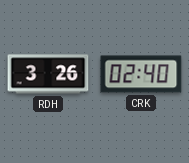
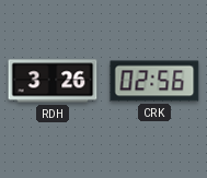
CRK: 02:40 -> 02:56 (154, 81)
